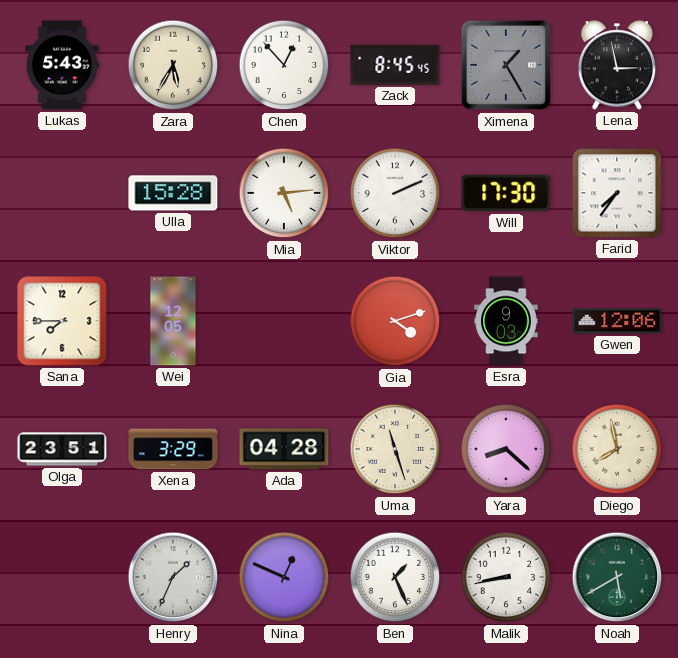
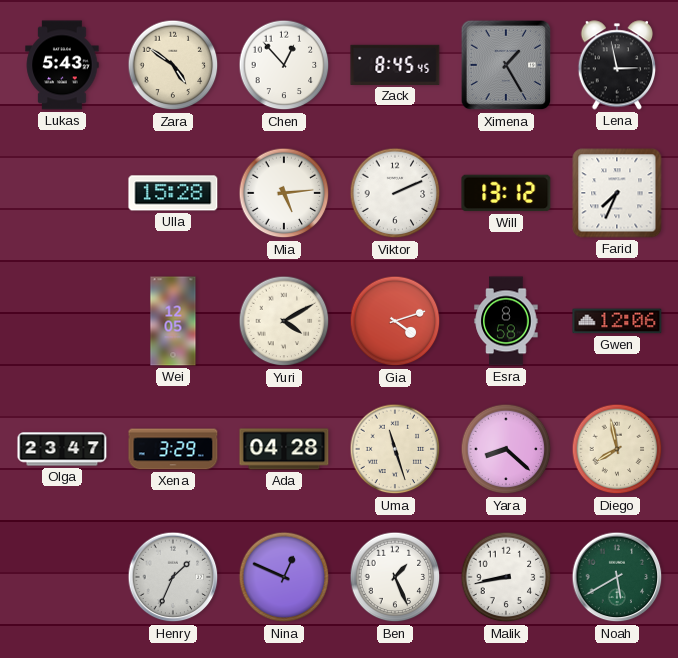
Zara: 5:35 -> 4:51 (173, 65)
Will: 17:30 -> 13:12 (506, 193)
Farid: 7:36 -> 7:34 (617, 193)
Sana: 7:45 -> none (62, 321)
Yuri: none -> 4:10 (284, 321)
Esra: 9:03 -> 8:58 (506, 321)
Olga: 23:51 -> 23:47 (62, 449)
